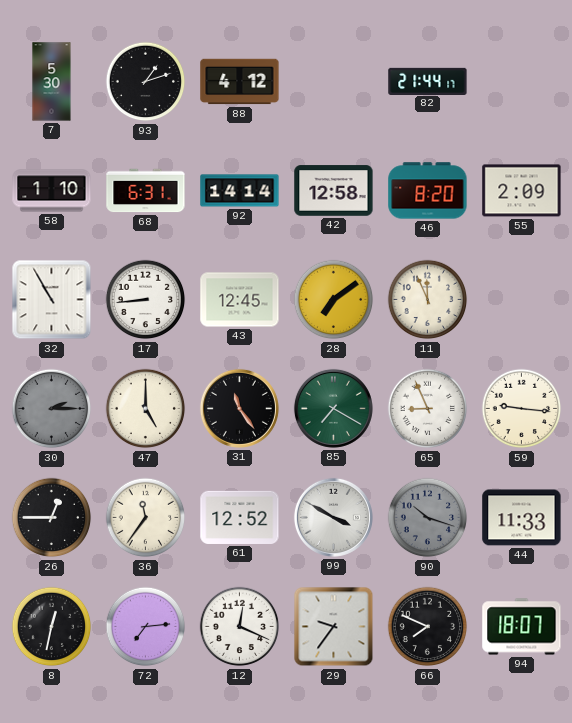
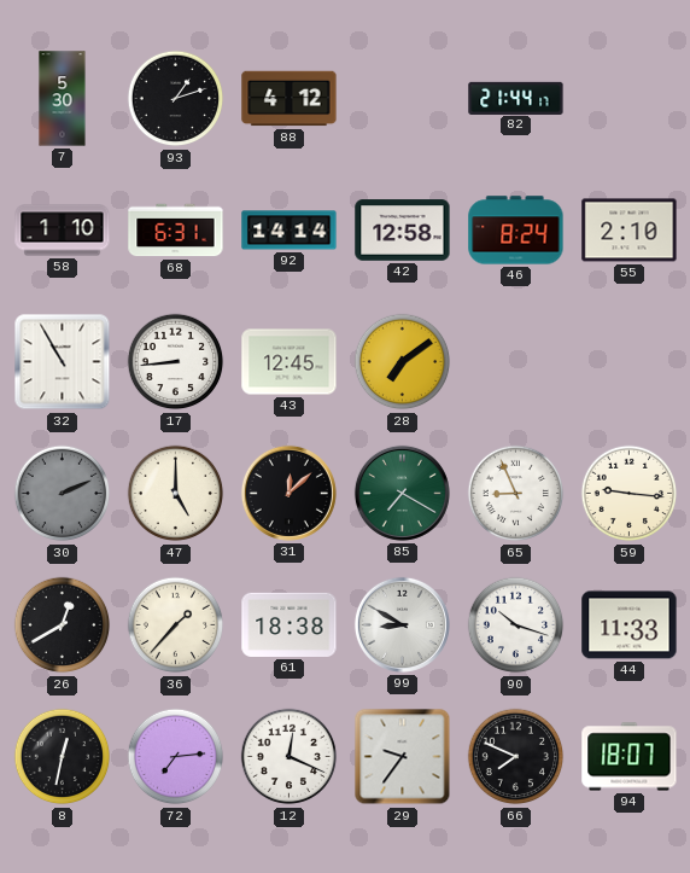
46: 8:20 -> 8:24 (516, 231)
55: 2:09 -> 2:10 (630, 231)
11: 11:56 -> none (428, 300)
30: 2:15 -> 2:11 (63, 494)
31: 11:24 -> 12:08 (288, 493)
26: 12:45 -> 12:40 (63, 625)
36: 11:36 -> 1:37 (176, 625)
61: 12:52 -> 18:38 (290, 624)
99: 3:50 -> 8:50 (402, 624)
90 dial: grey -> white (516, 625)
